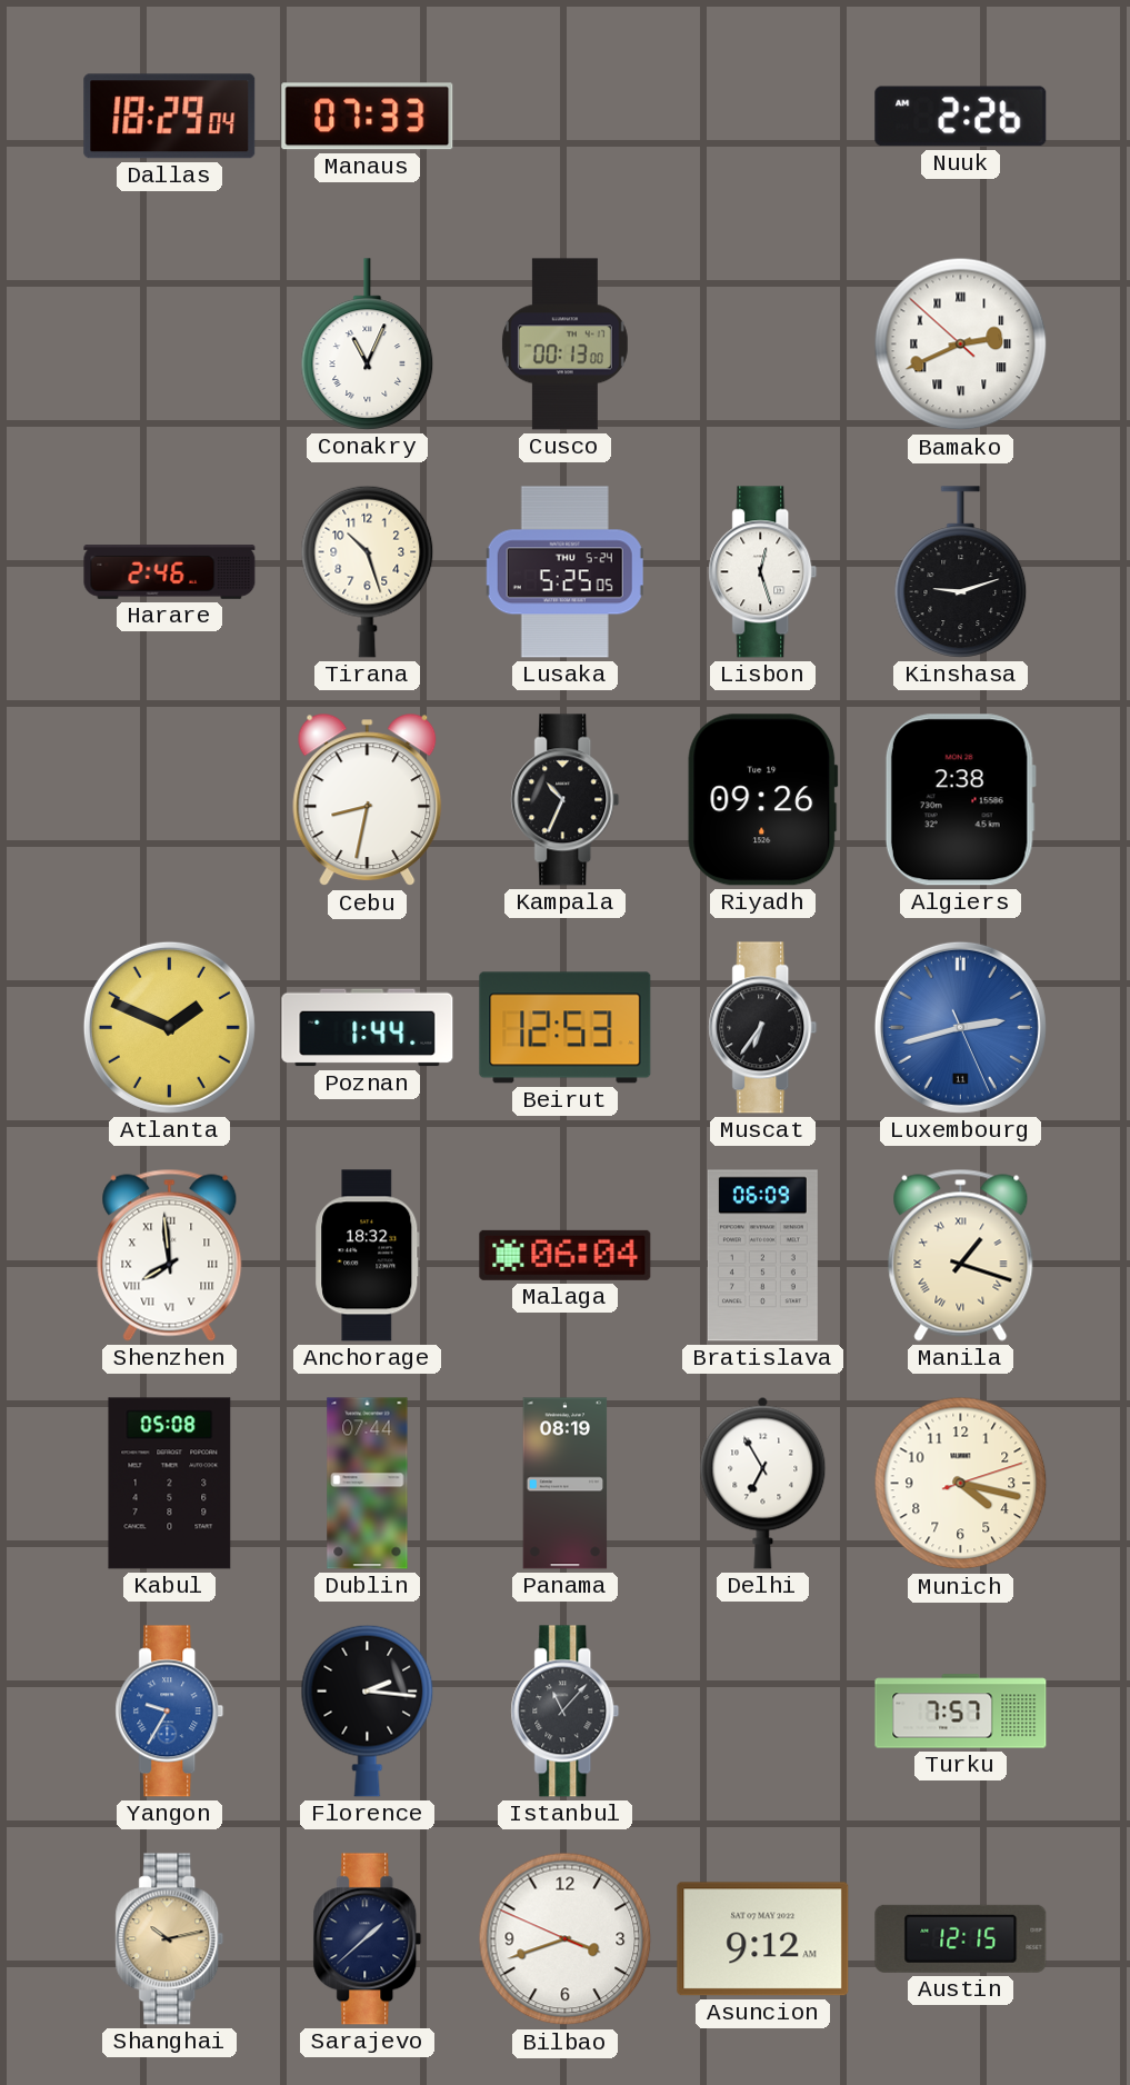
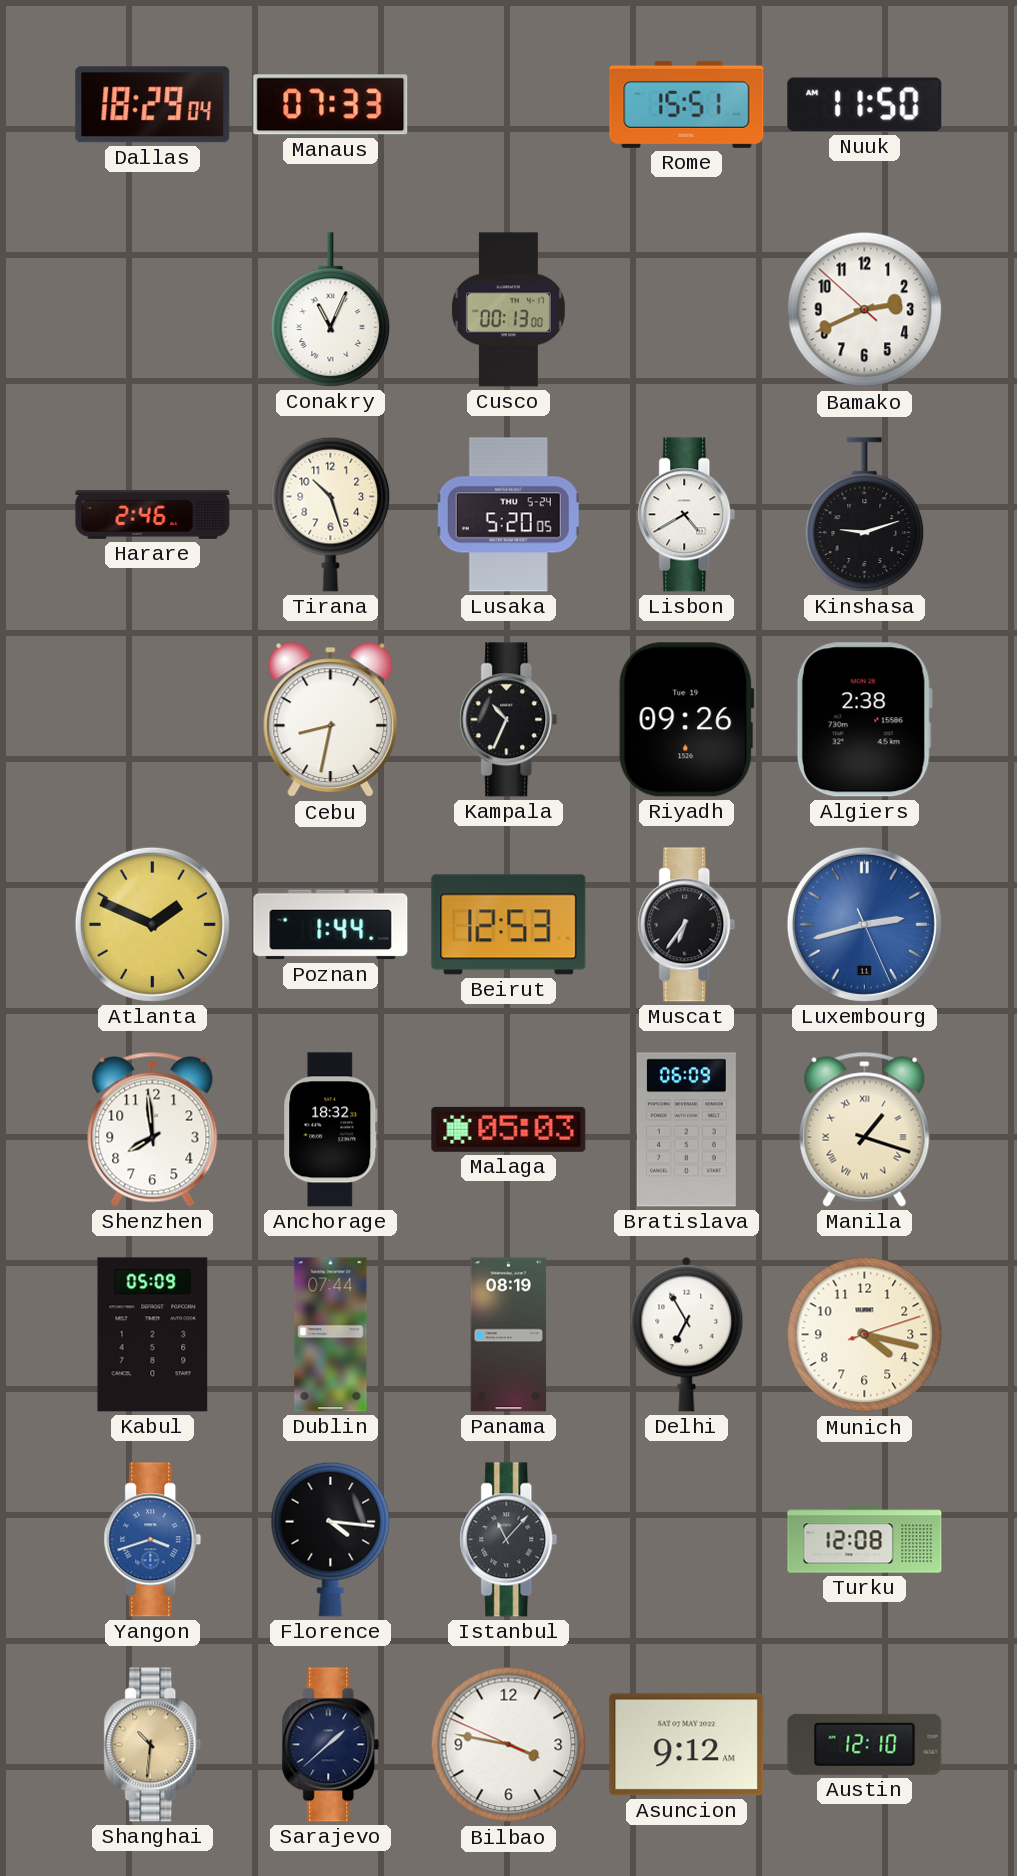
Rome: none -> 15:51 (687, 104)
Nuuk: 2:26 -> 11:50 (865, 105)
Bamako numerals: Roman -> Arabic (865, 310)
Lusaka: 5:25 -> 5:20 (508, 515)
Lisbon: 12:27 -> 4:40 (687, 515)
Shenzhen numerals: Roman -> Arabic (153, 1129)
Malaga: 06:04 -> 05:03 (509, 1129)
Kabul: 05:08 -> 05:09 (153, 1335)
Yangon: 9:35 -> 3:42 (153, 1540)
Florence: 2:16 -> 4:16 (331, 1539)
Turku: 7:57 -> 12:08 (865, 1540)
Shanghai: 10:13 -> 10:31 (153, 1745)
Bilbao: 3:41 -> 3:46 (509, 1745)
Austin: 12:15 -> 12:10 (865, 1744)
